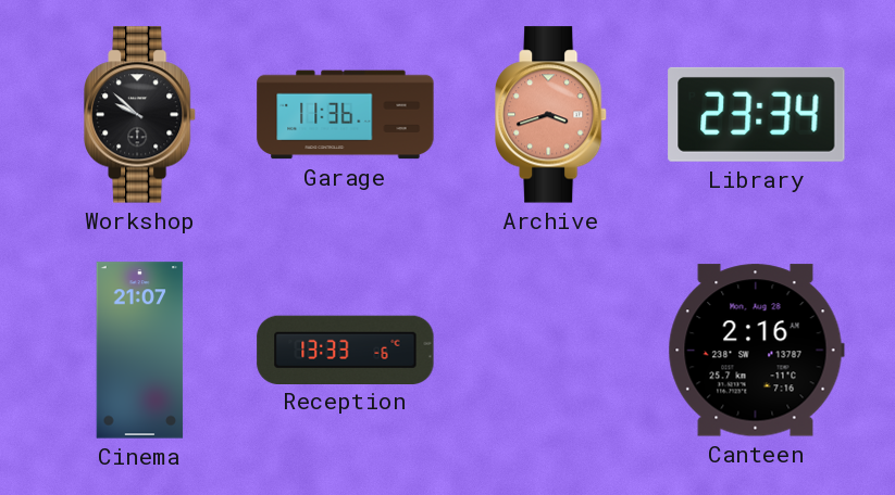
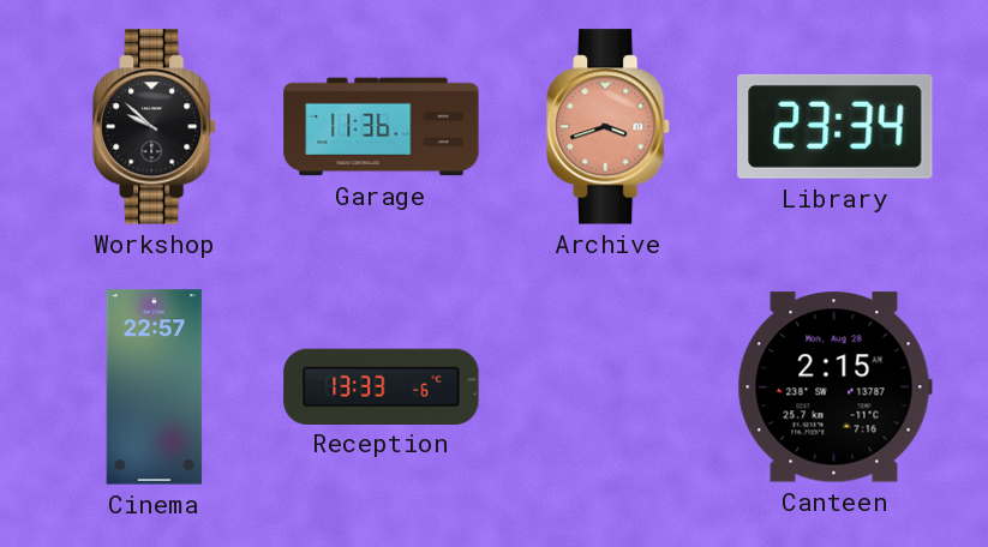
Cinema: 21:07 -> 22:57 (155, 387)
Canteen: 2:16 -> 2:15 (834, 387)
